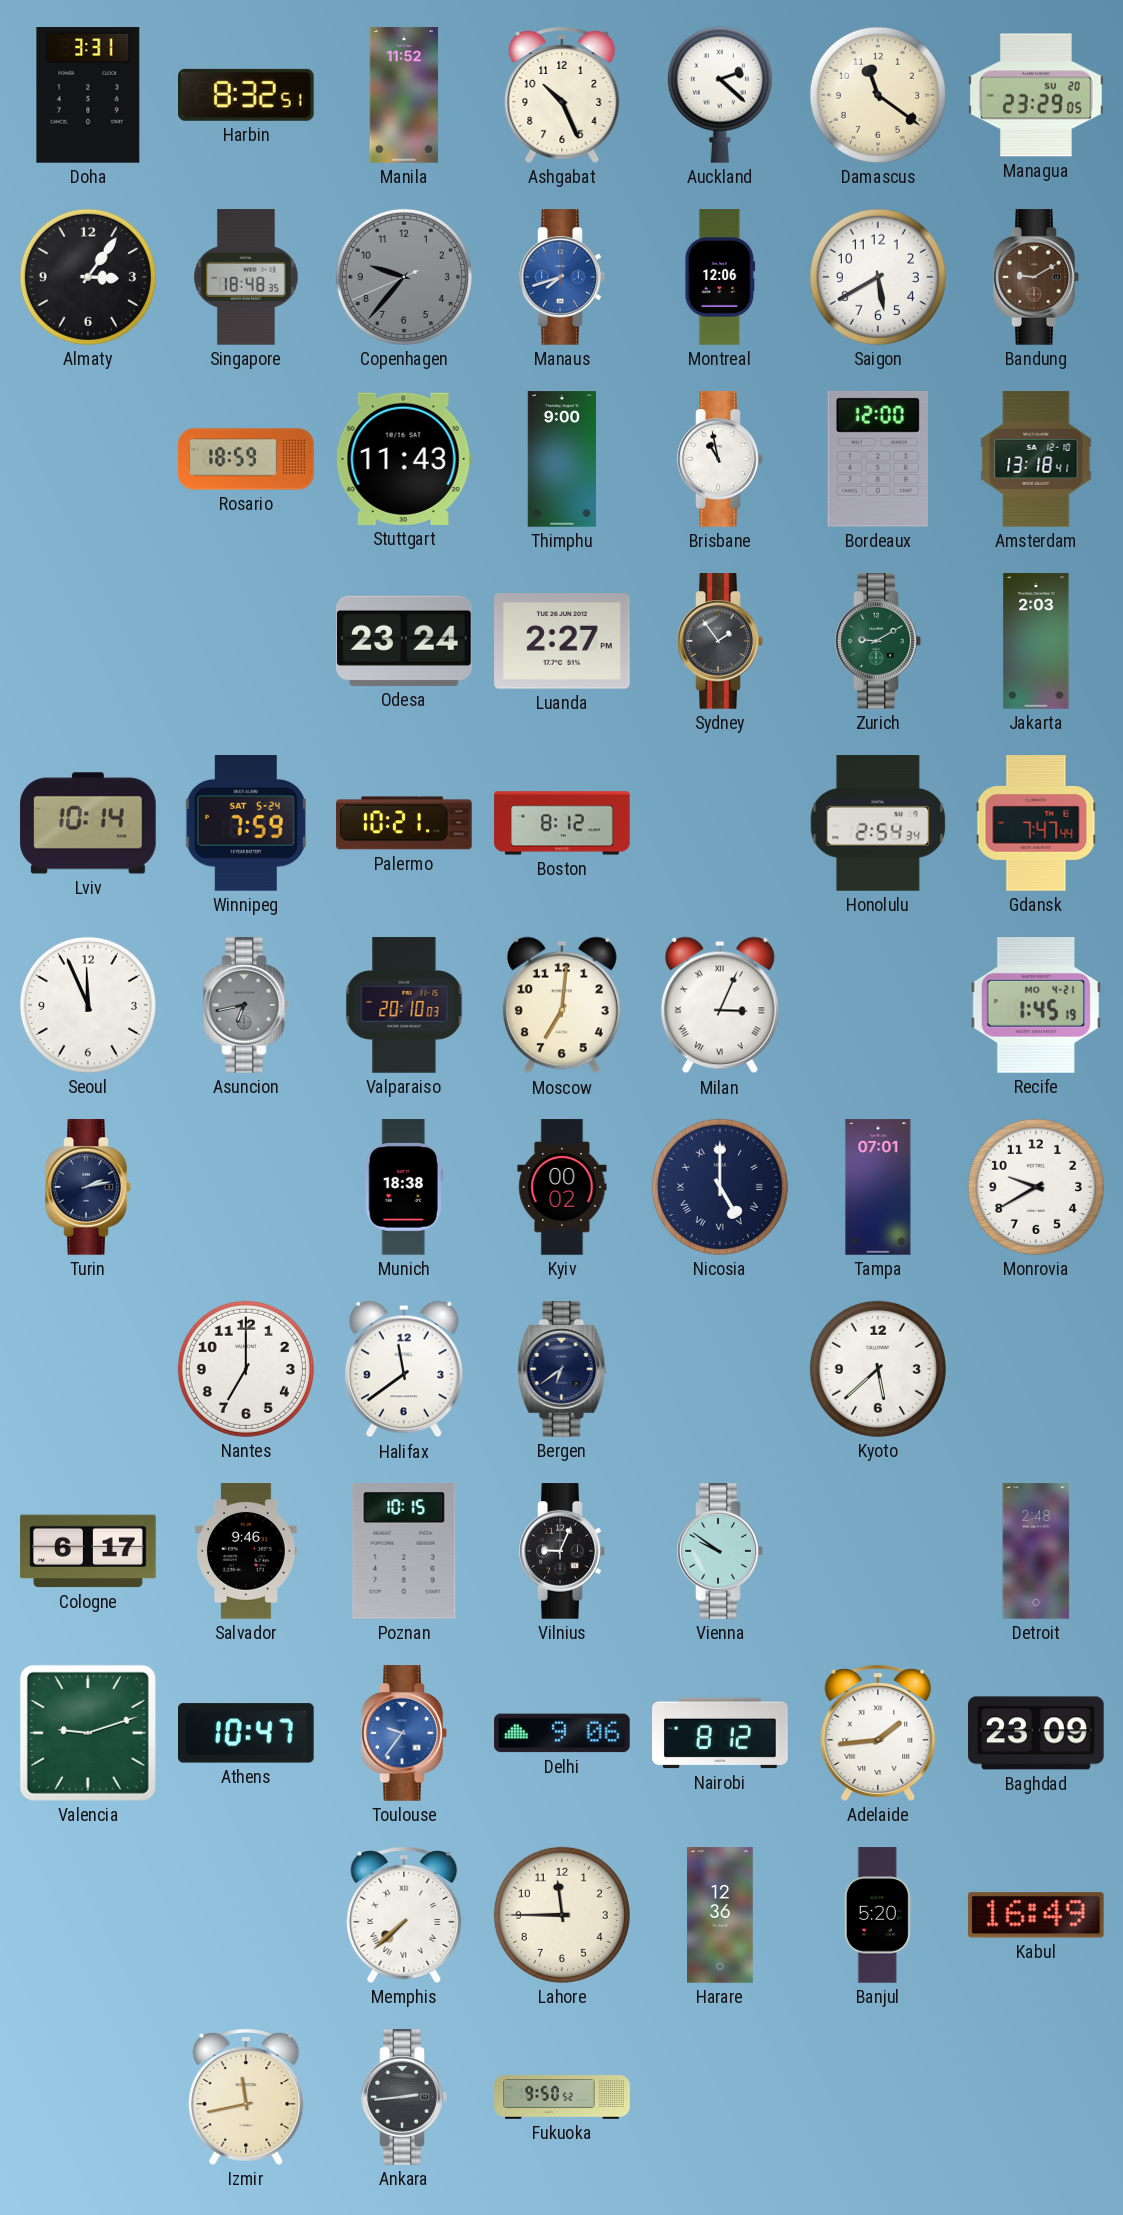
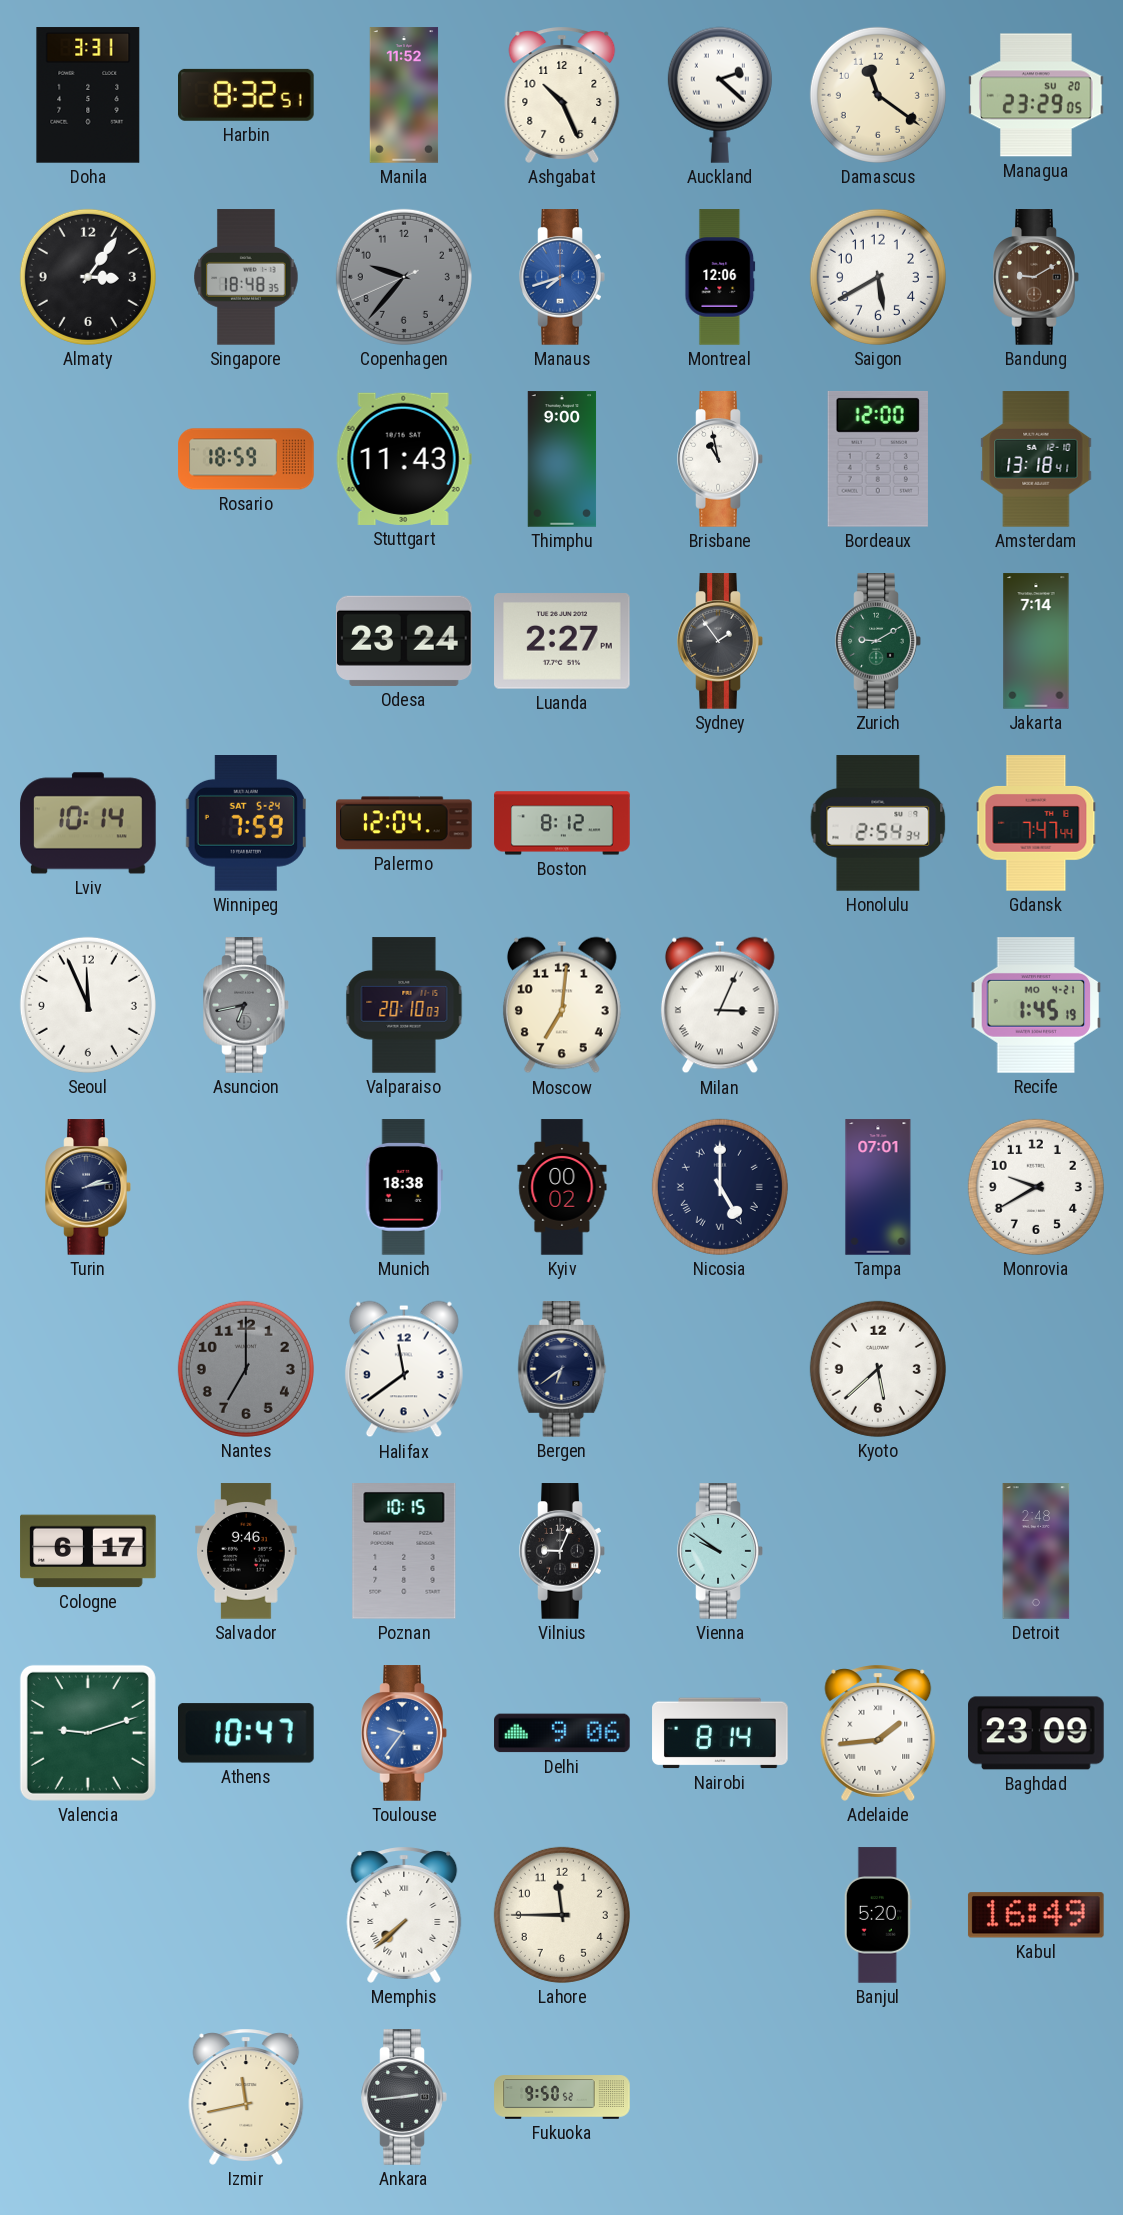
Jakarta: 2:03 -> 7:14 (1036, 641)
Palermo: 10:21 -> 12:04 (404, 823)
Nantes dial: white -> grey (246, 1369)
Nairobi: 8:12 -> 8:14 (720, 1733)
Harare: 12:36 -> none (720, 1915)
